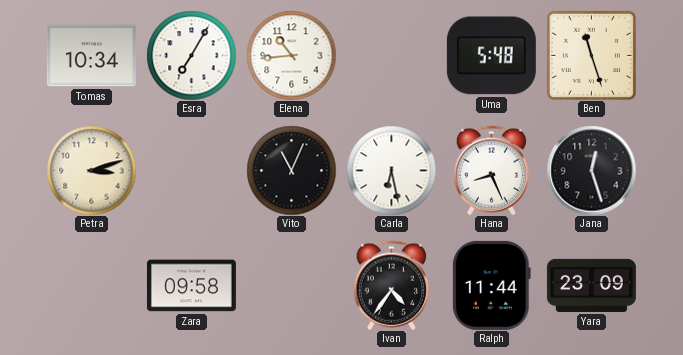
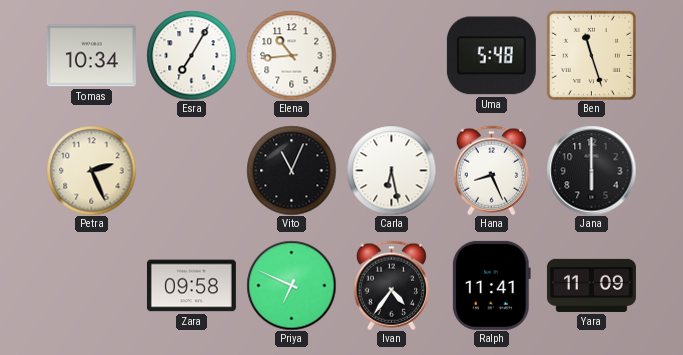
Petra: 3:12 -> 2:26 (91, 170)
Jana: 12:27 -> 6:00 (591, 170)
Priya: none -> 6:49 (291, 285)
Ralph: 11:44 -> 11:41 (491, 285)
Yara: 23:09 -> 11:09 (591, 285)
